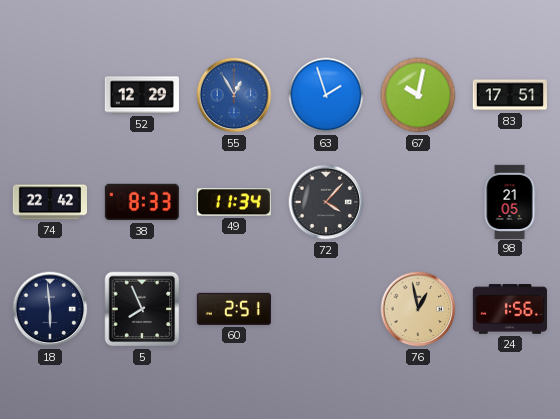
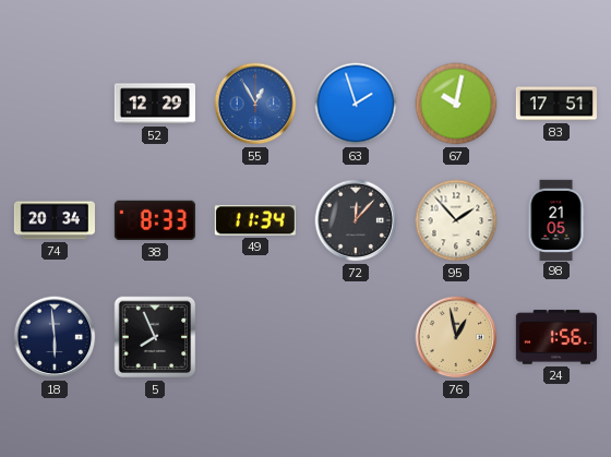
74: 22:42 -> 20:34 (53, 220)
72: 4:07 -> 12:07 (356, 220)
95: none -> 1:53 (456, 220)
60: 2:51 -> none (234, 309)
